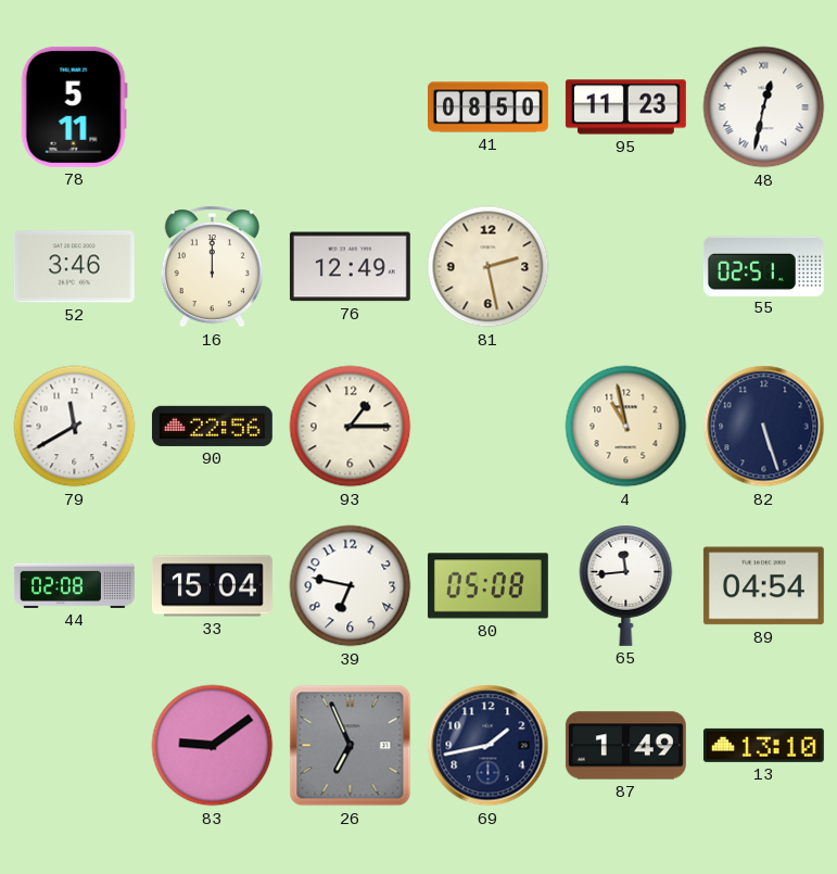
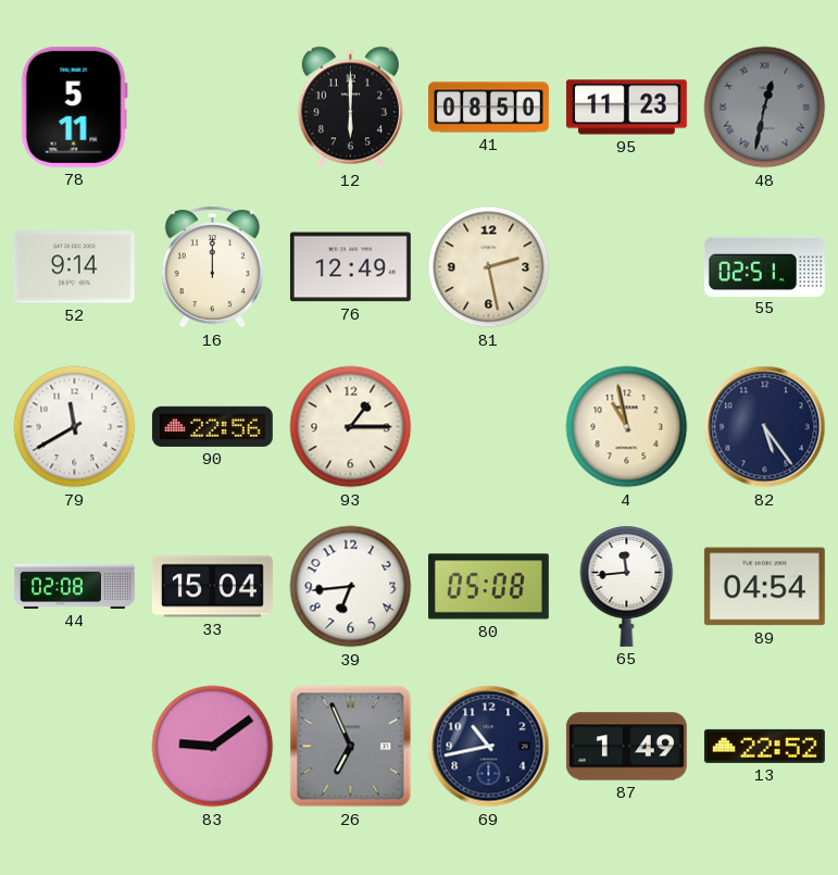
12: none -> 6:00 (350, 108)
48 dial: white -> grey (765, 108)
52: 3:46 -> 9:14 (74, 267)
82: 5:27 -> 5:24 (765, 427)
39: 6:47 -> 6:44 (351, 587)
69: 1:43 -> 10:43 (489, 747)
13: 13:10 -> 22:52 (764, 746)
